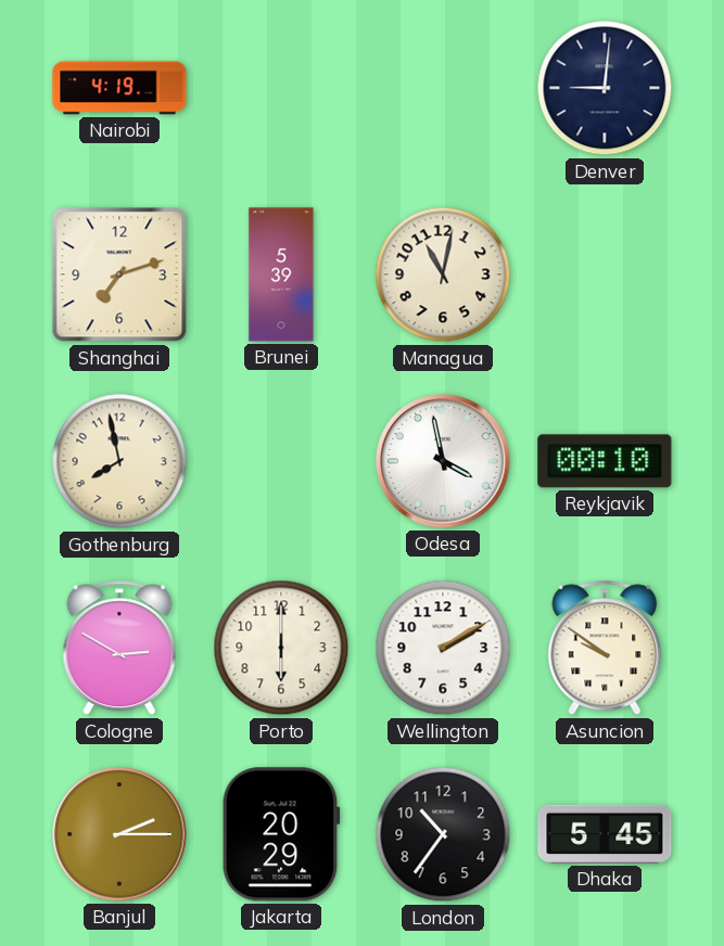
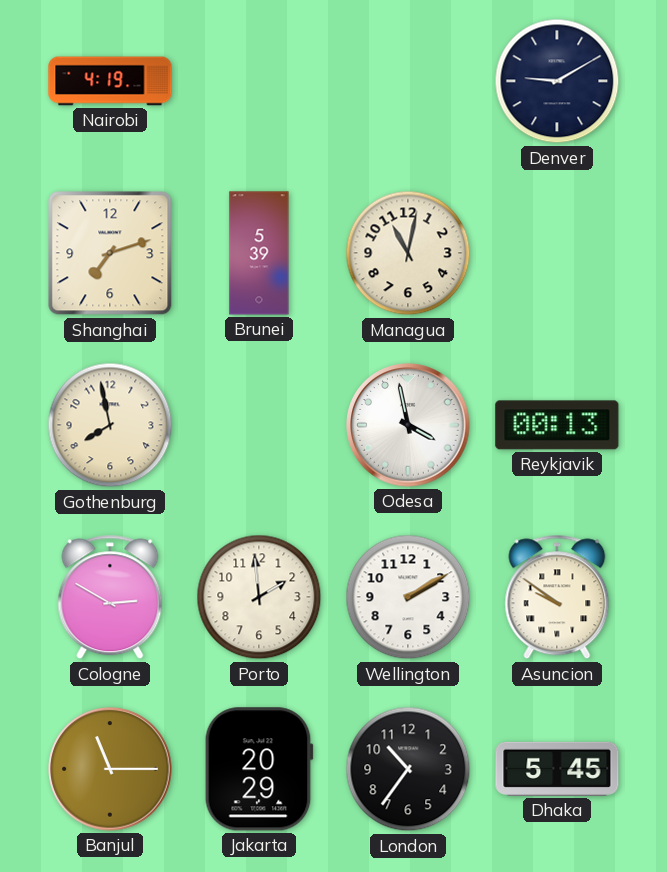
Denver: 9:01 -> 9:10 (557, 81)
Reykjavik: 00:10 -> 00:13 (557, 425)
Porto: 6:00 -> 1:59 (259, 597)
Banjul: 2:15 -> 11:15 (110, 769)
